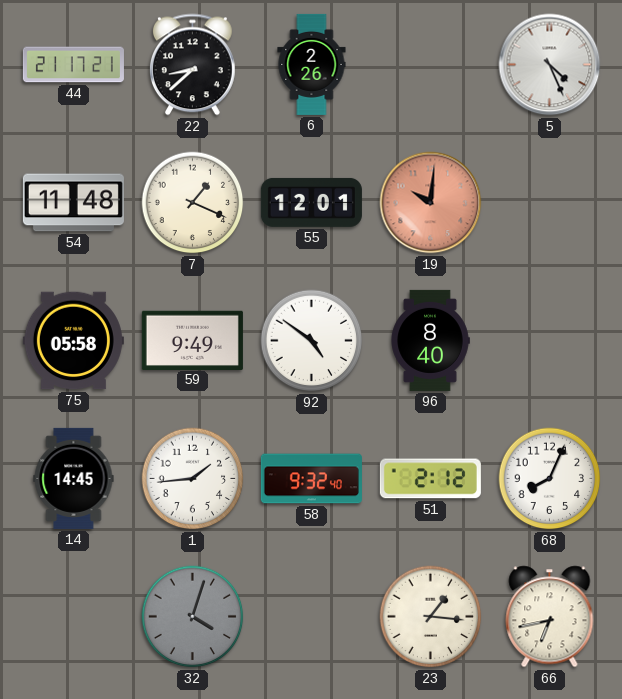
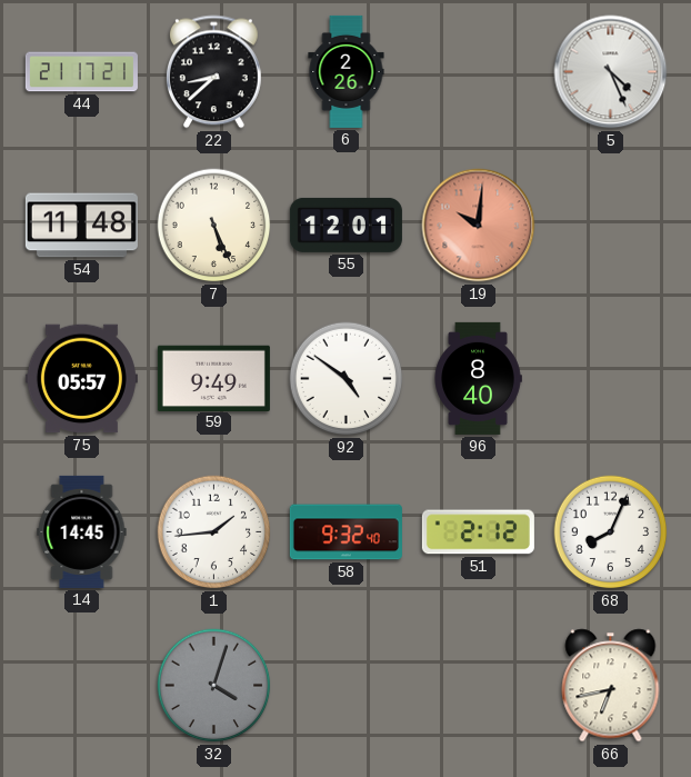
7: 1:19 -> 5:26 (214, 226)
75: 05:58 -> 05:57 (81, 379)
23: 1:16 -> none (431, 617)
